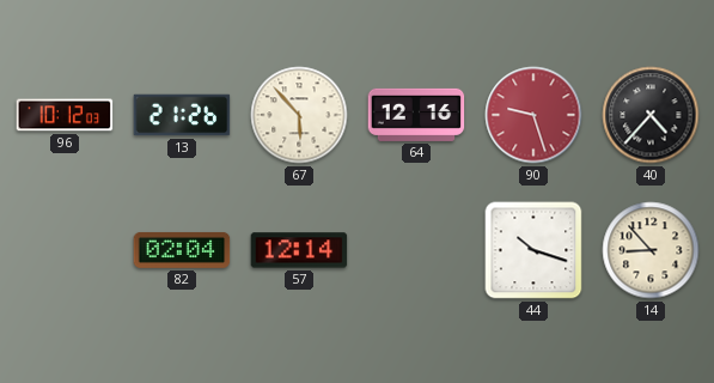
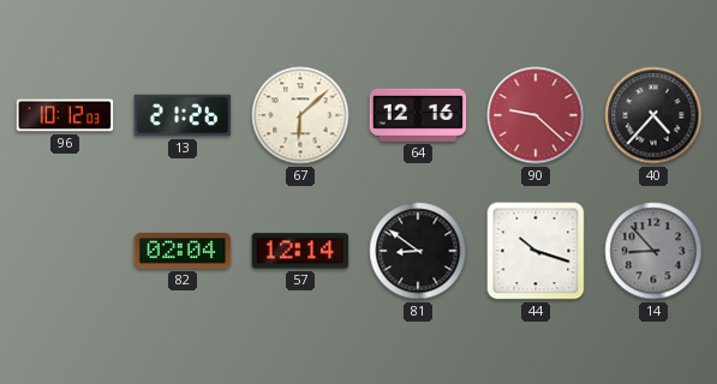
67: 5:53 -> 6:08 (300, 115)
90: 9:27 -> 9:22 (536, 115)
81: none -> 8:51 (418, 251)
14 dial: cream -> grey (653, 251)
